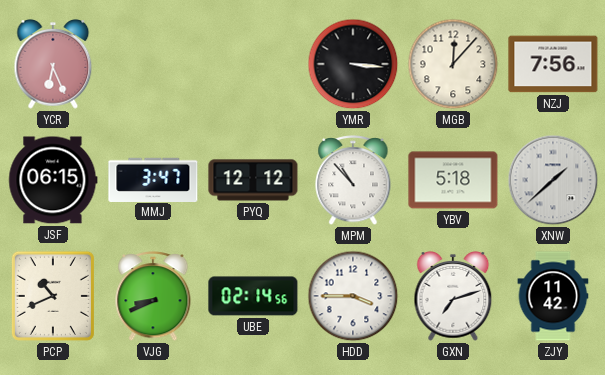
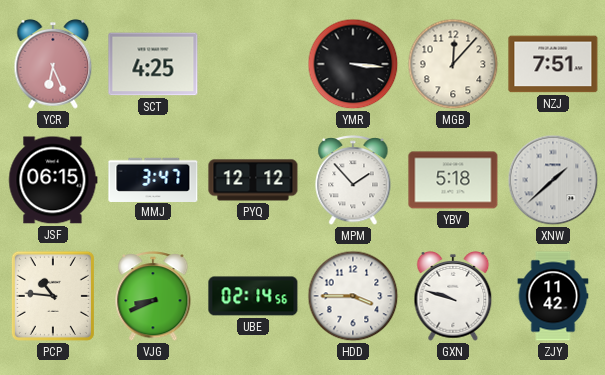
SCT: none -> 4:25 (153, 64)
NZJ: 7:56 -> 7:51 (553, 64)
MPM: 10:53 -> 1:53 (353, 181)
PCP: 10:41 -> 10:46 (53, 296)
GXN: 7:12 -> 9:48 (453, 297)
